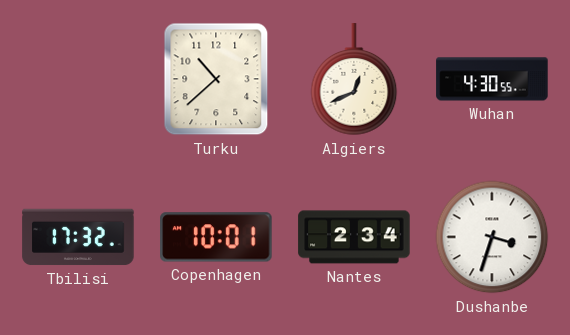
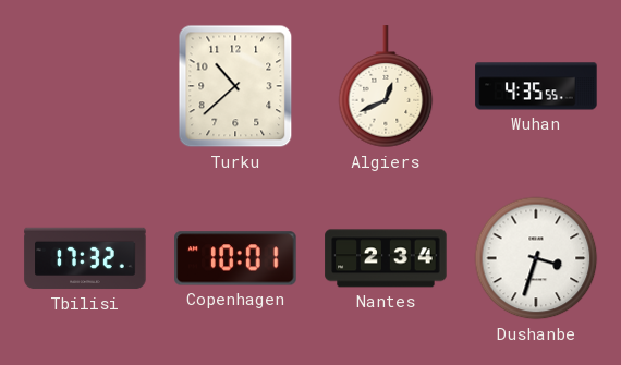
Wuhan: 4:30 -> 4:35 (536, 86)
